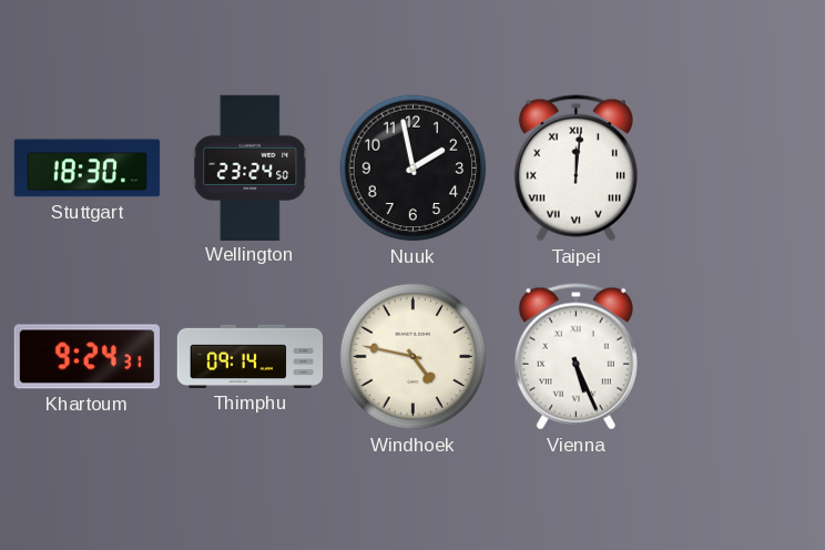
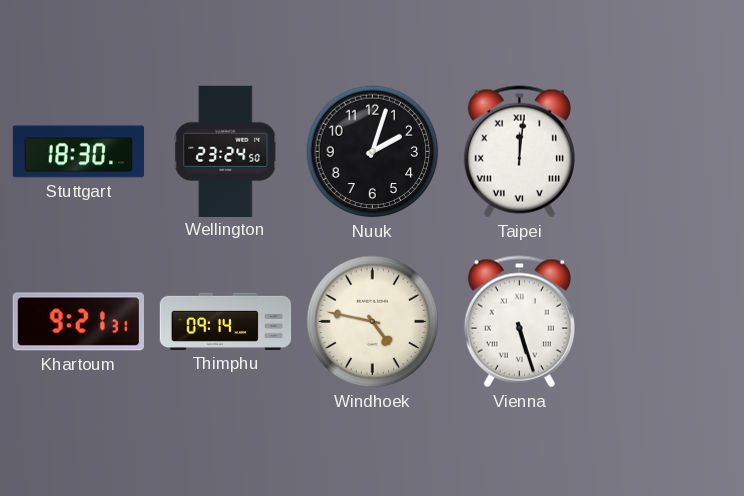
Nuuk: 1:58 -> 2:03 (373, 152)
Khartoum: 9:24 -> 9:21 (78, 322)
Vienna: 5:26 -> 5:27 (519, 322)
